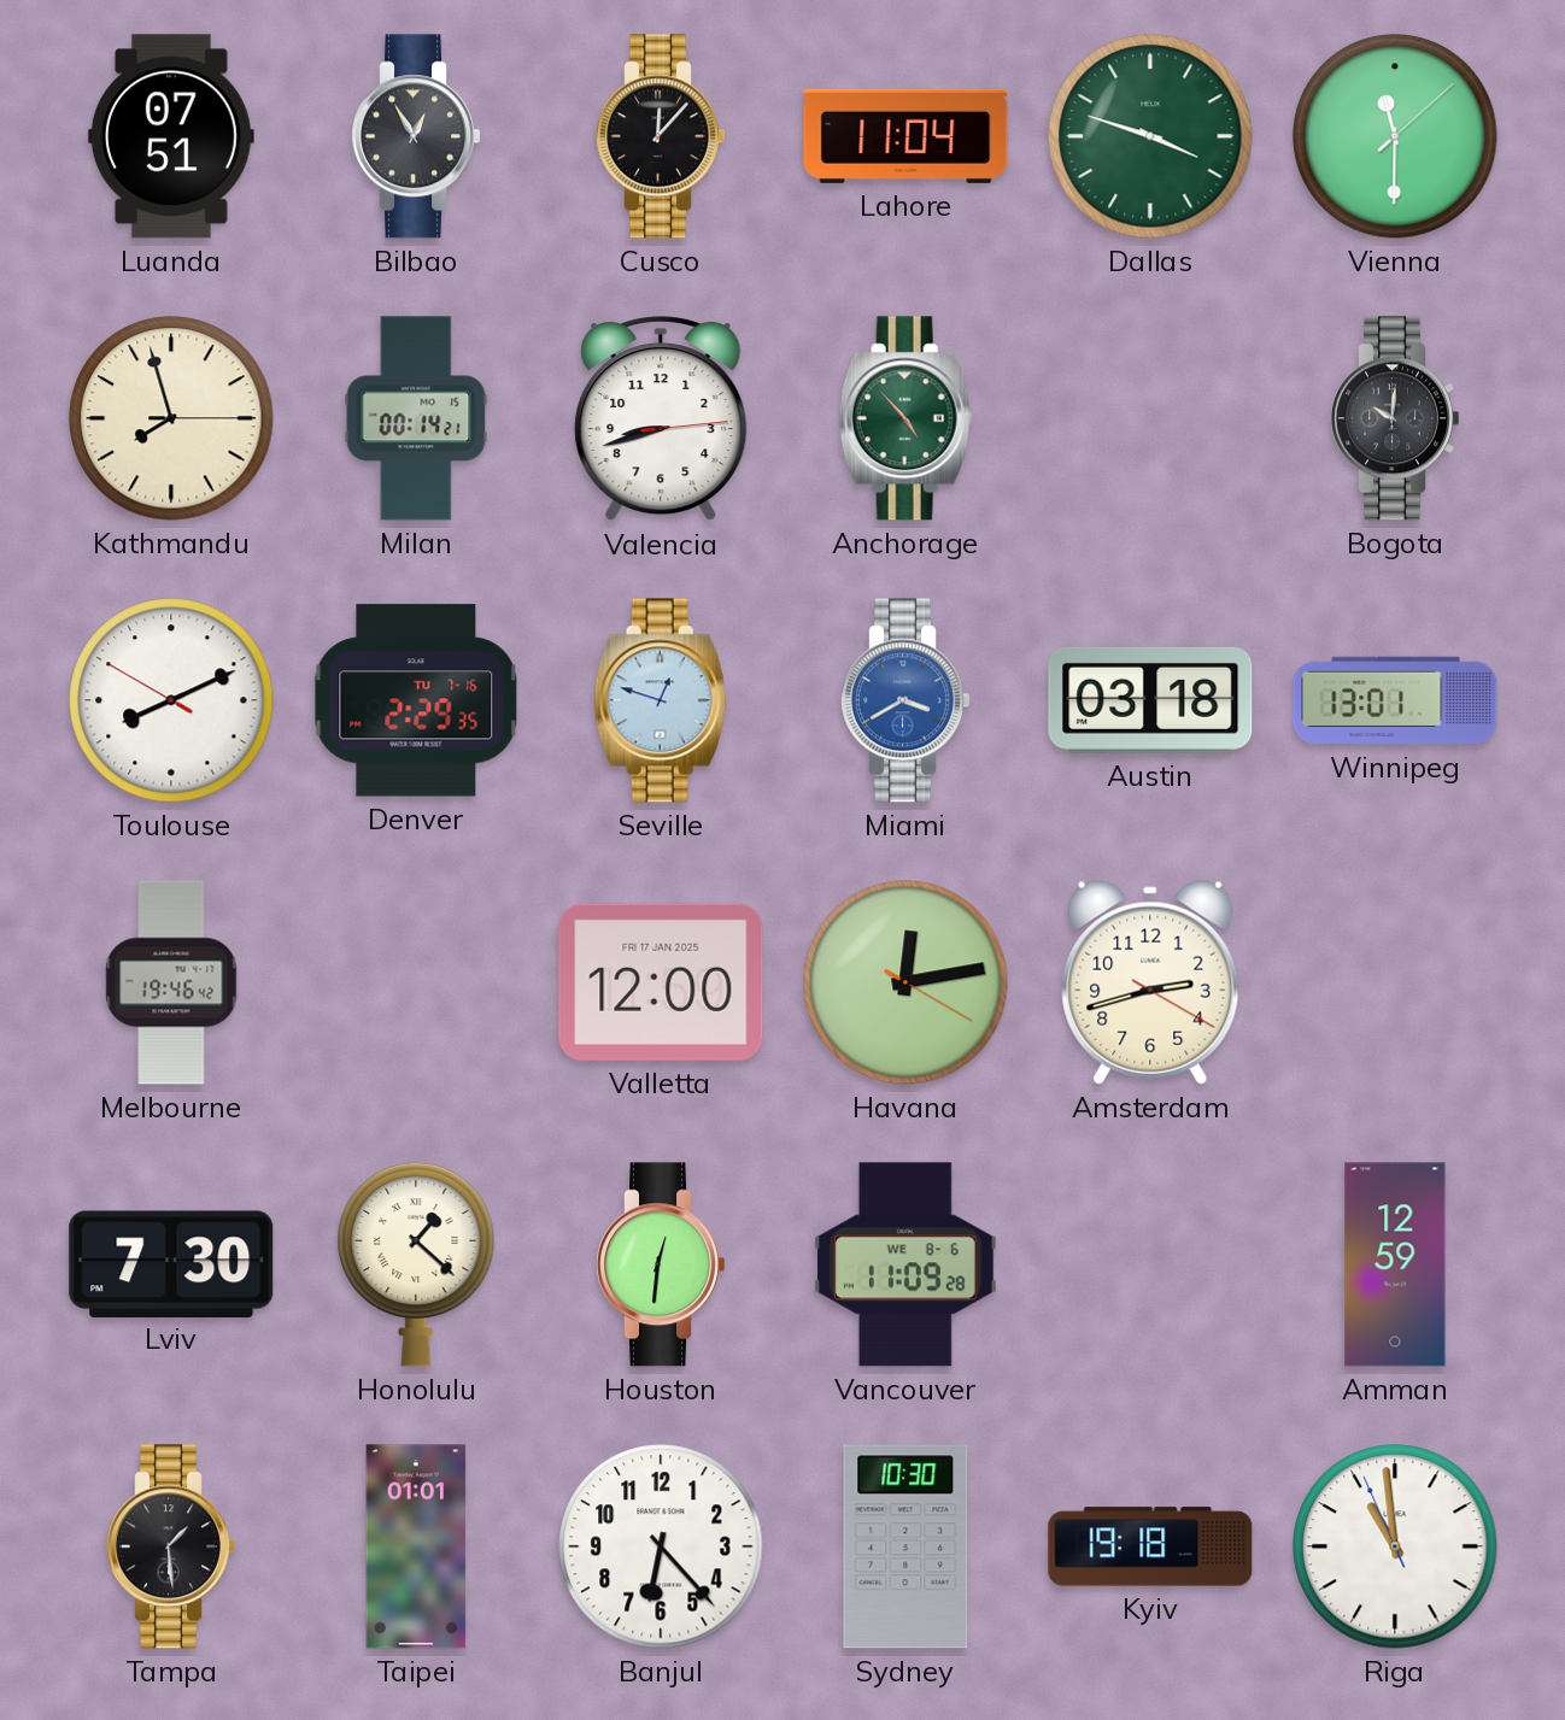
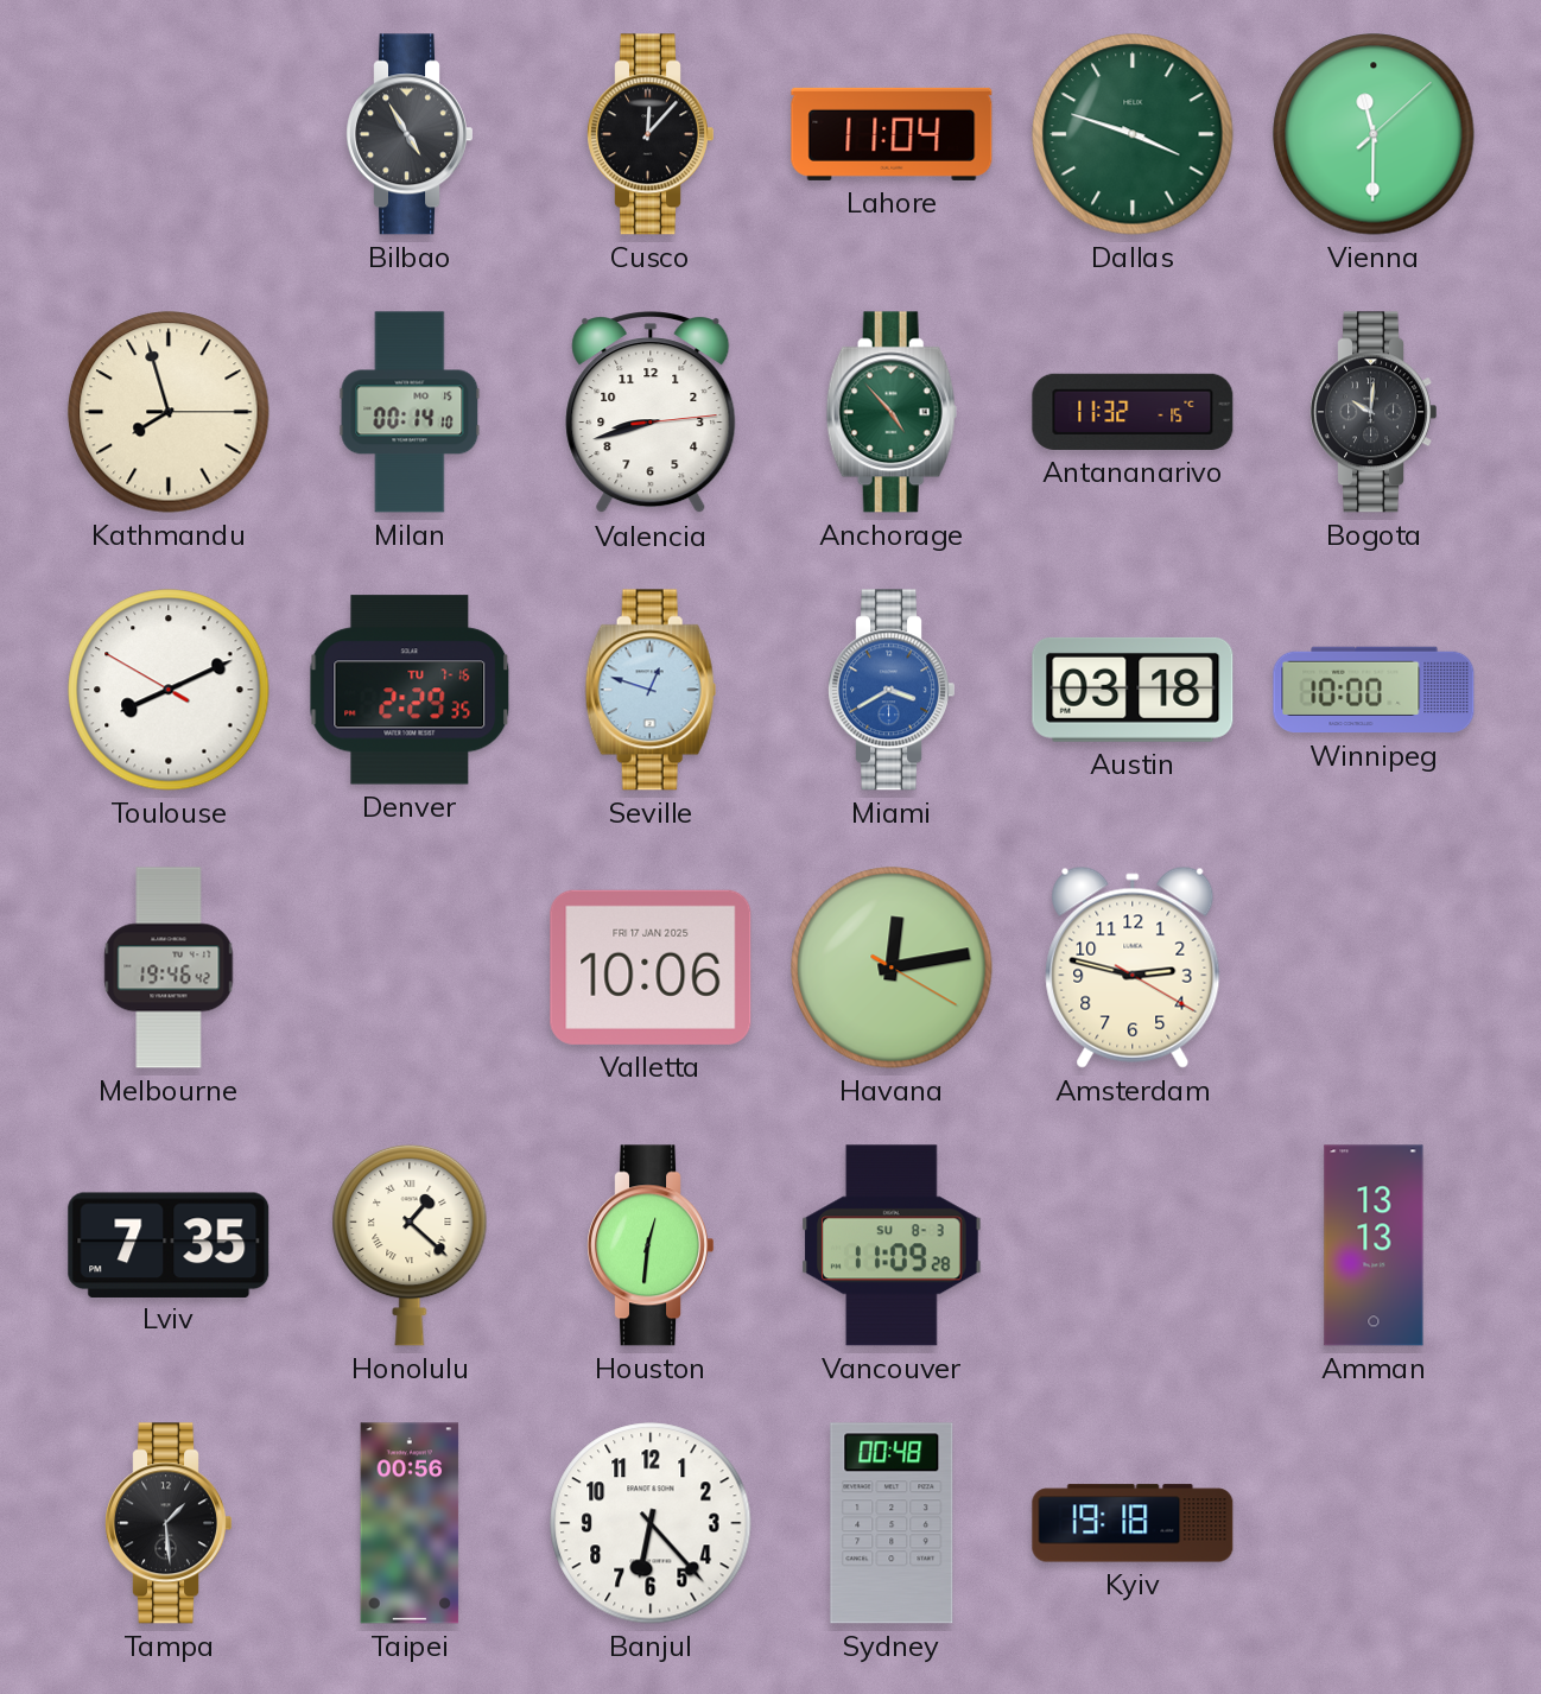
Luanda: 07:51 -> none (171, 136)
Bilbao: 12:55 -> 4:55 (408, 134)
Milan: 00:14:21 -> 00:14:10 (410, 412)
Antananarivo: none -> 11:32 (1133, 412)
Winnipeg: 13:01 -> 10:00 (1374, 690)
Valletta: 12:00 -> 10:06 (651, 967)
Amsterdam: 2:42 -> 2:47 (1133, 967)
Lviv: 7:30 -> 7:35 (169, 1244)
Vancouver date: WE 8-6 -> SU 8-3 (893, 1245)
Amman: 12:59 -> 13:13 (1374, 1245)
Taipei: 01:01 -> 00:56 (410, 1523)
Sydney: 10:30 -> 00:48 (892, 1523)
Riga: 10:58 -> none (1395, 1546)
